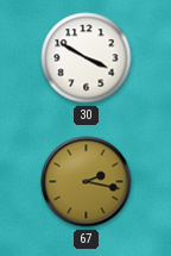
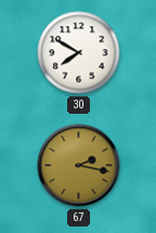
30: 3:50 -> 7:50 (79, 53)
